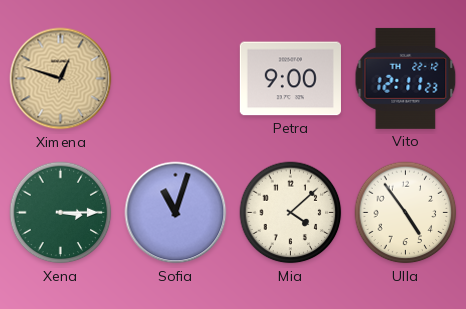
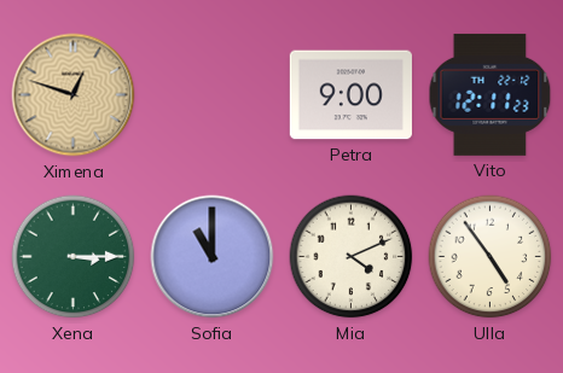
Sofia: 11:03 -> 11:00 (213, 257)
Mia: 4:08 -> 4:11 (352, 257)
